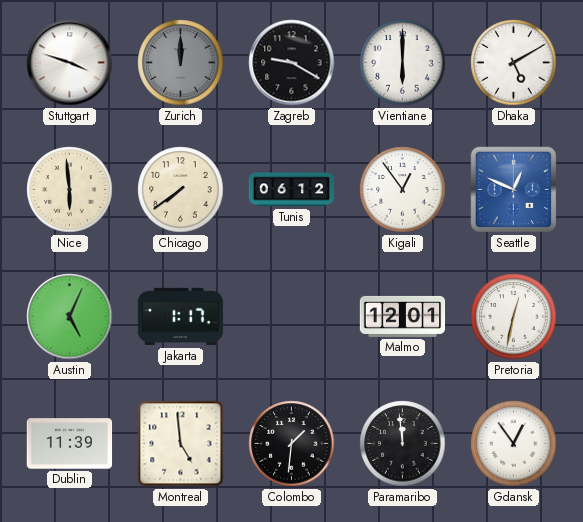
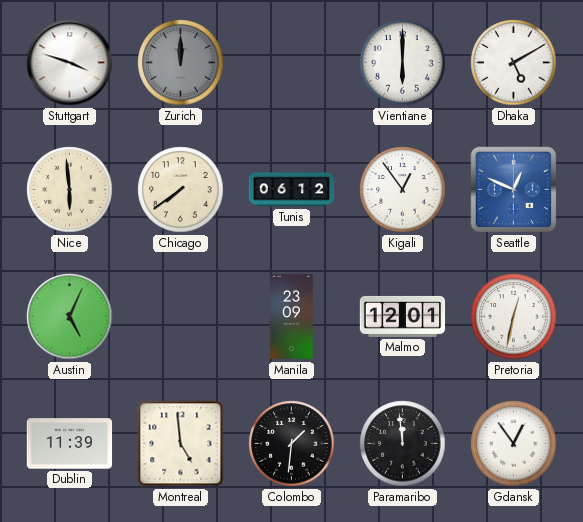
Zagreb: 9:20 -> none (292, 63)
Jakarta: 1:17 -> none (181, 317)
Manila: none -> 23:09 (292, 317)
